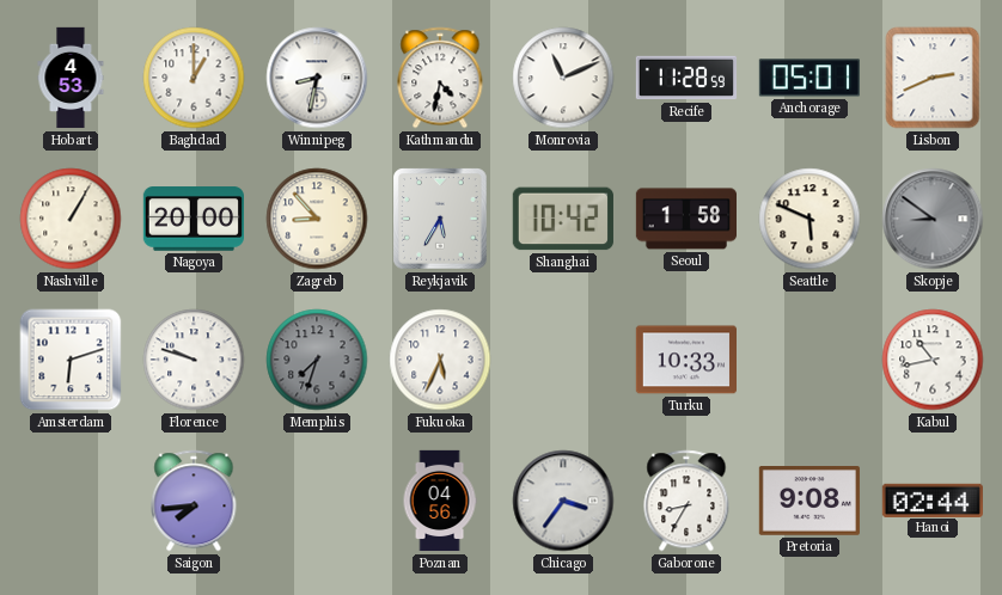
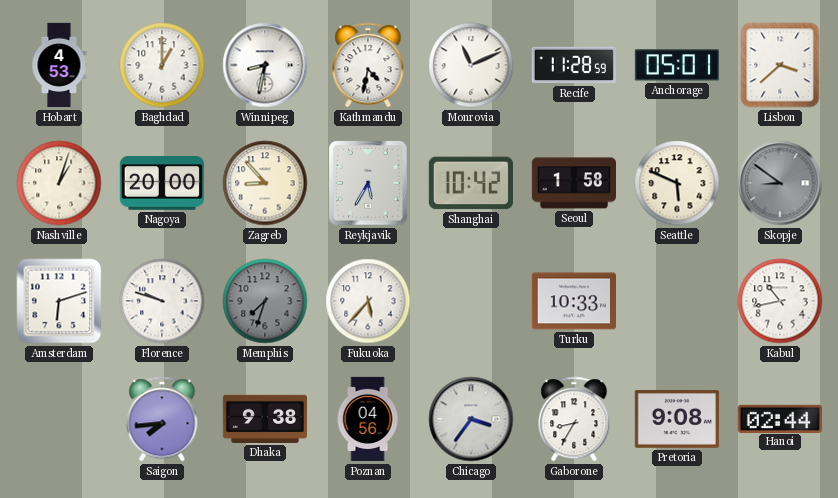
Lisbon: 2:41 -> 3:38 (780, 65)
Nashville: 1:05 -> 1:03 (59, 183)
Fukuoka: 5:34 -> 5:37 (368, 301)
Dhaka: none -> 9:38 (264, 419)
